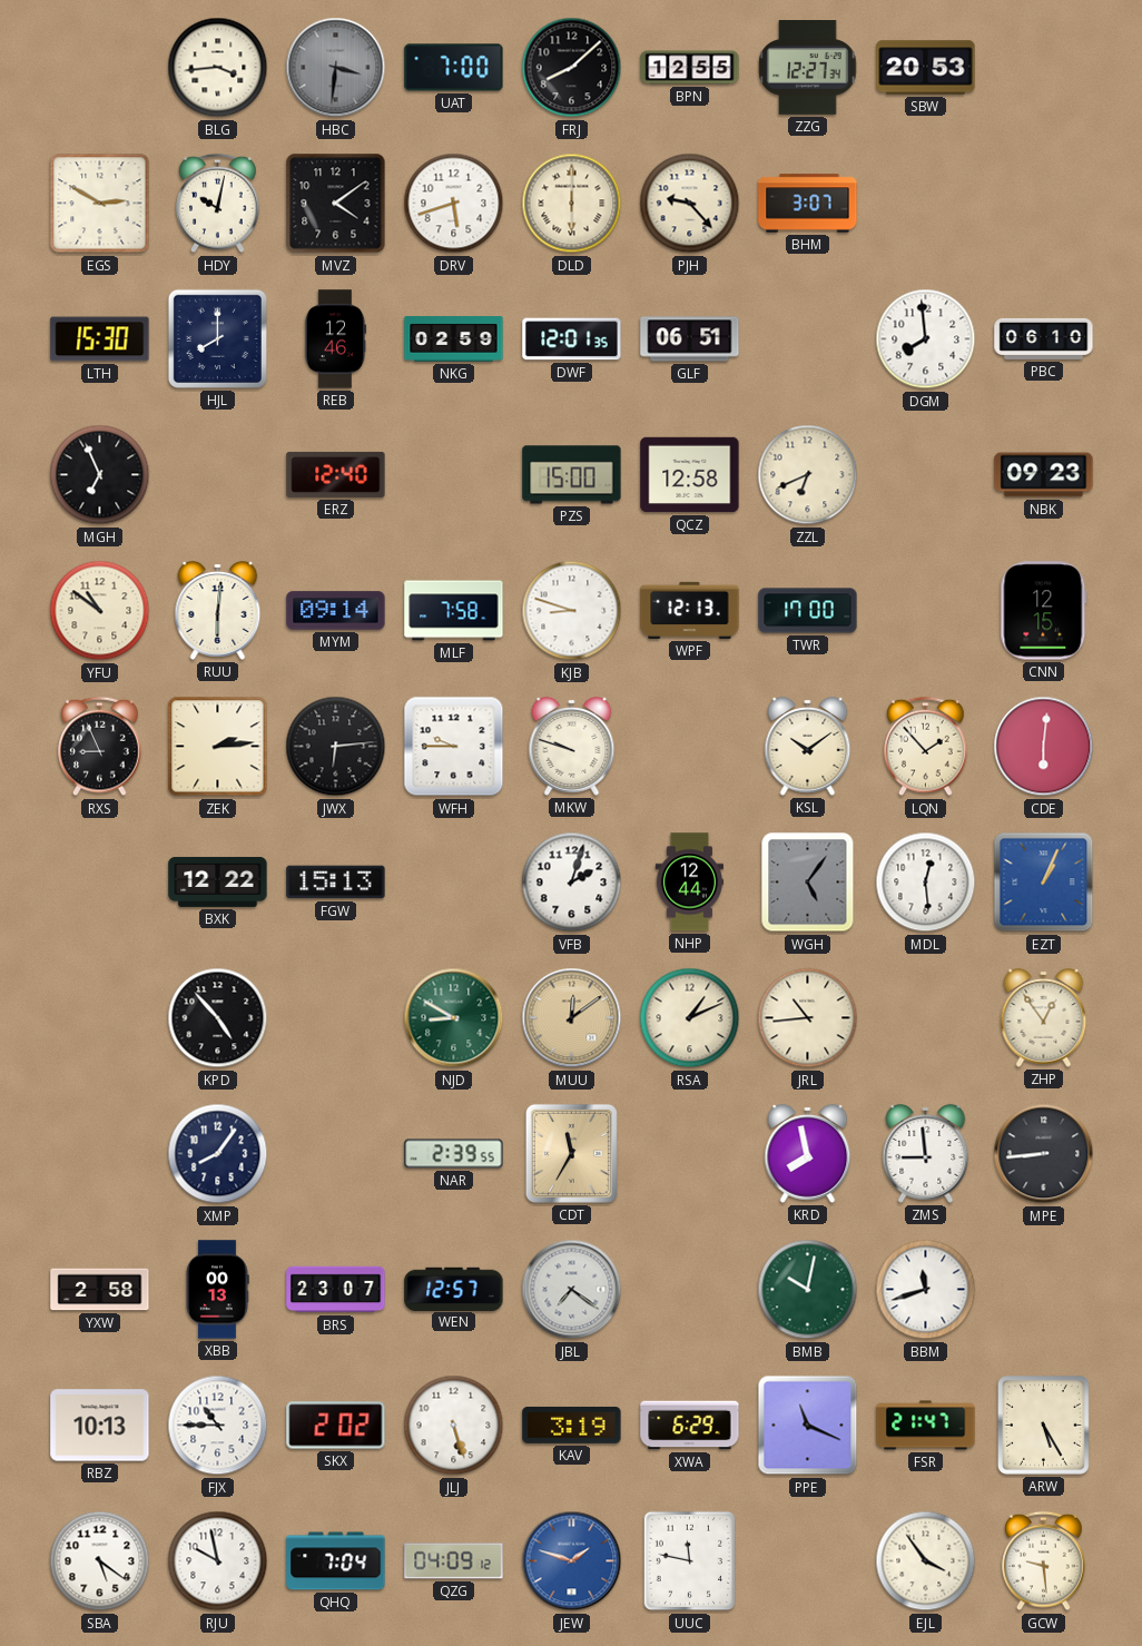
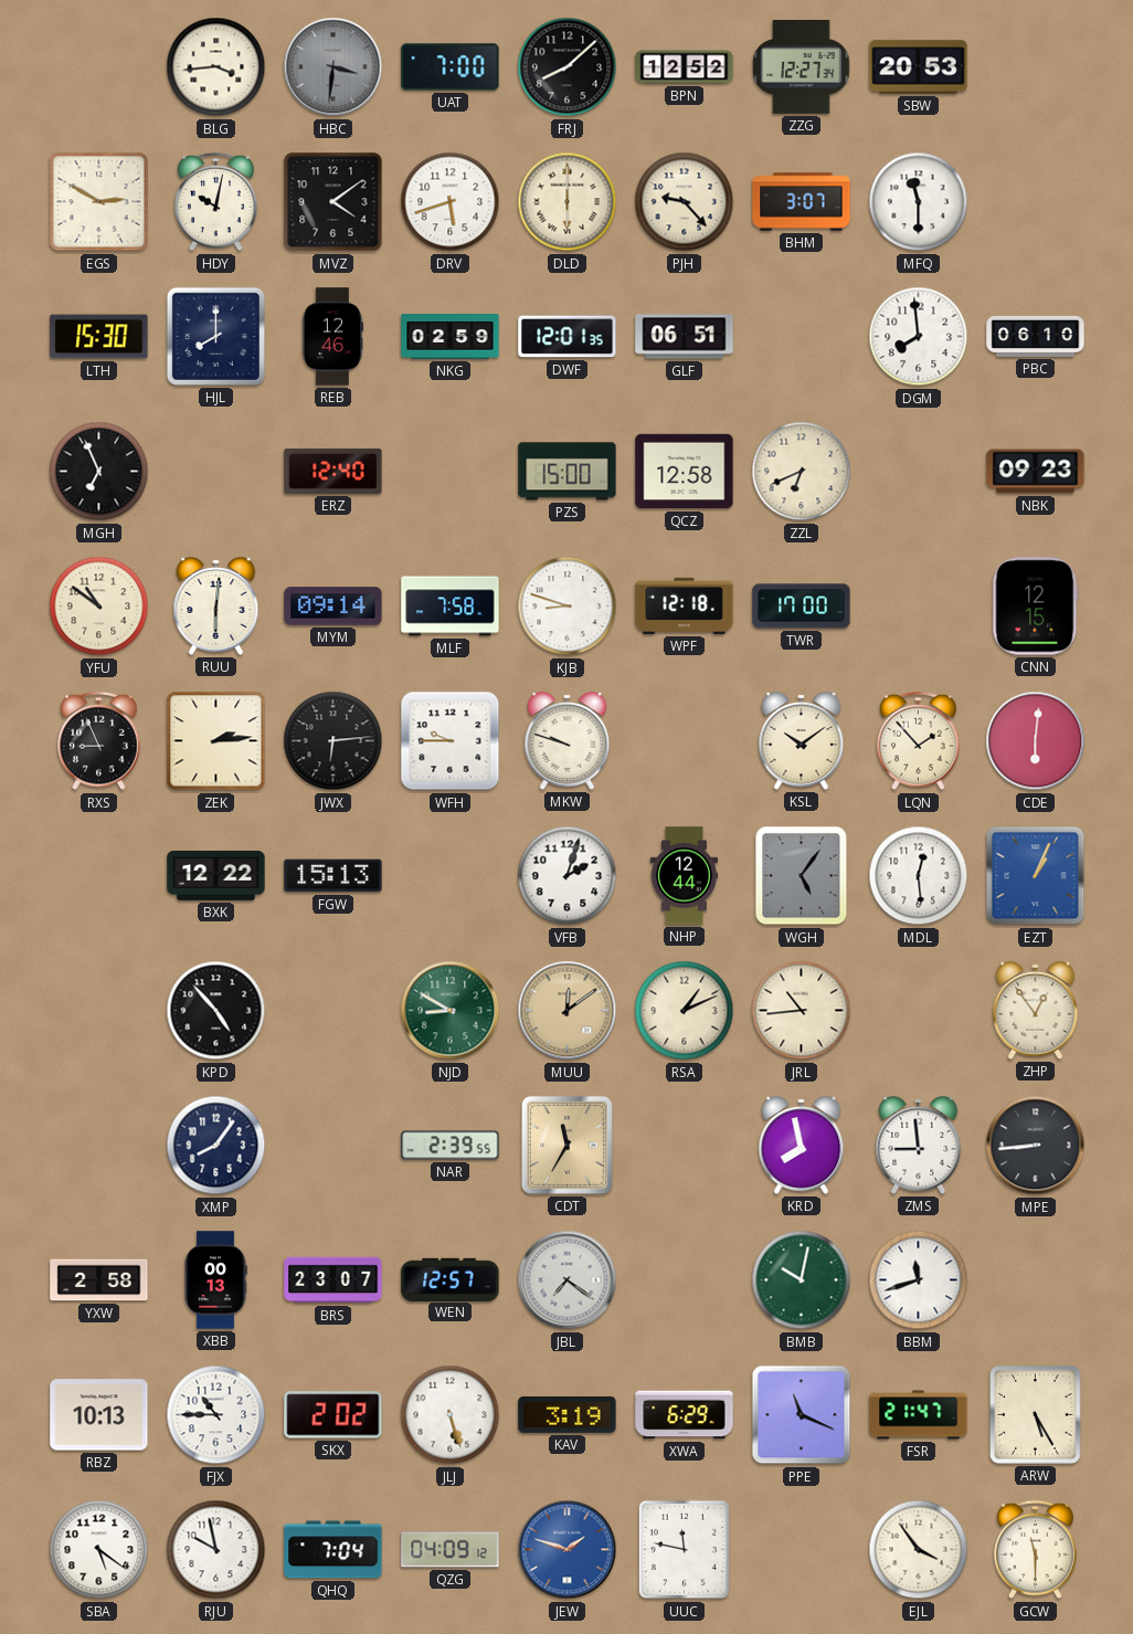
BPN: 12:55 -> 12:52 (685, 67)
MFQ: none -> 11:30 (919, 202)
WPF: 12:13 -> 12:18 (685, 605)
GCW: 9:29 -> 11:30 (1036, 1550)
